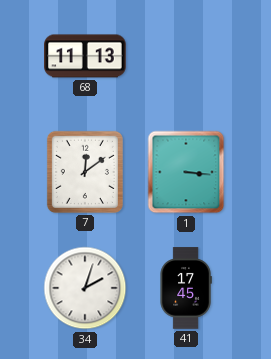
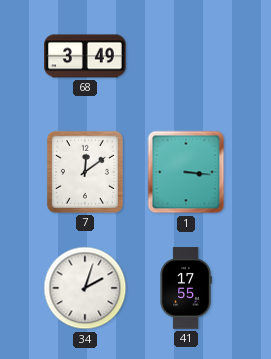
68: 11:13 -> 3:49 (85, 56)
41: 17:45 -> 17:55 (186, 288)
